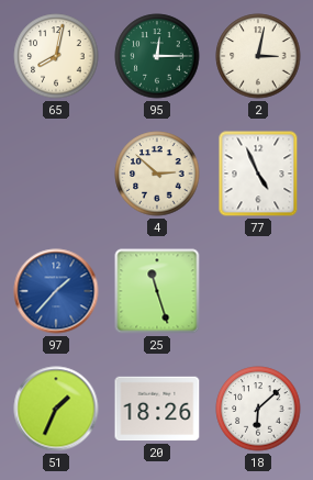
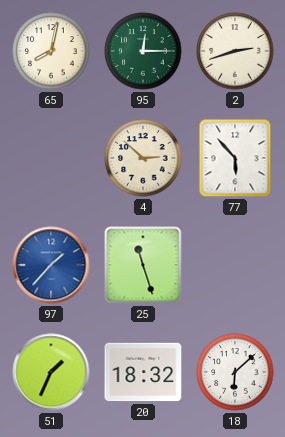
2: 3:02 -> 2:42 (235, 51)
77: 4:56 -> 5:53 (235, 158)
20: 18:26 -> 18:32 (143, 372)
